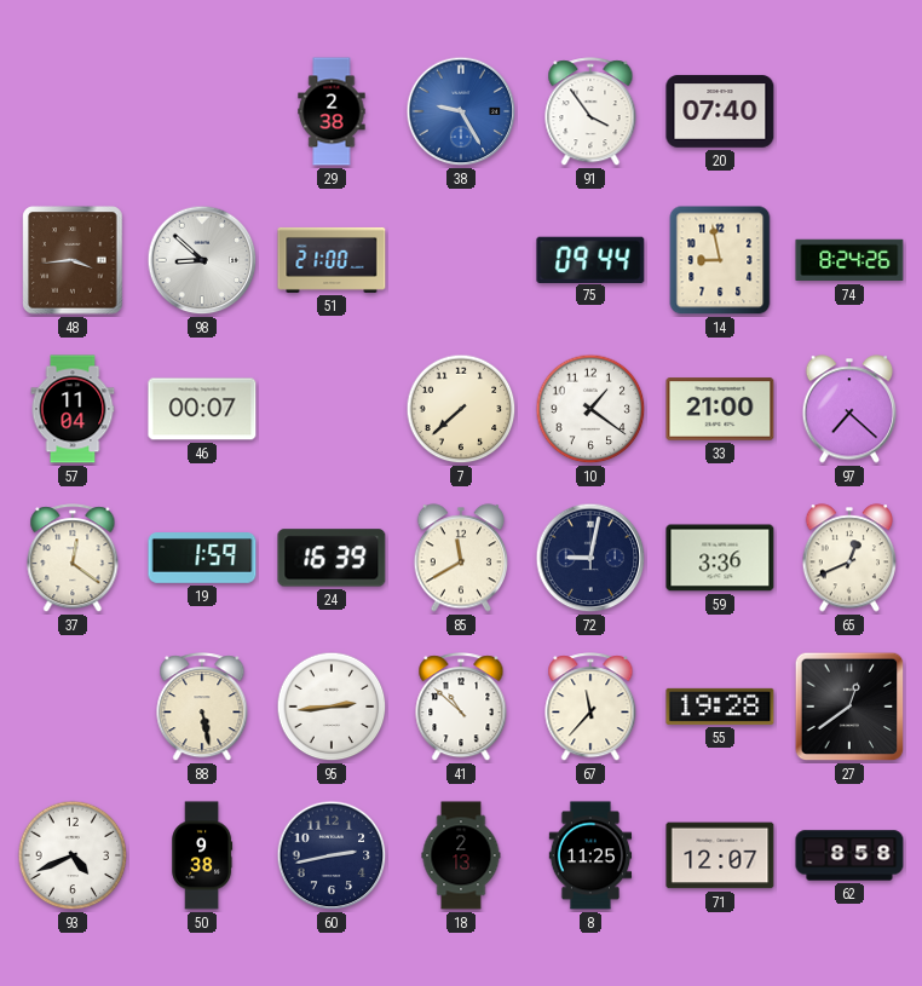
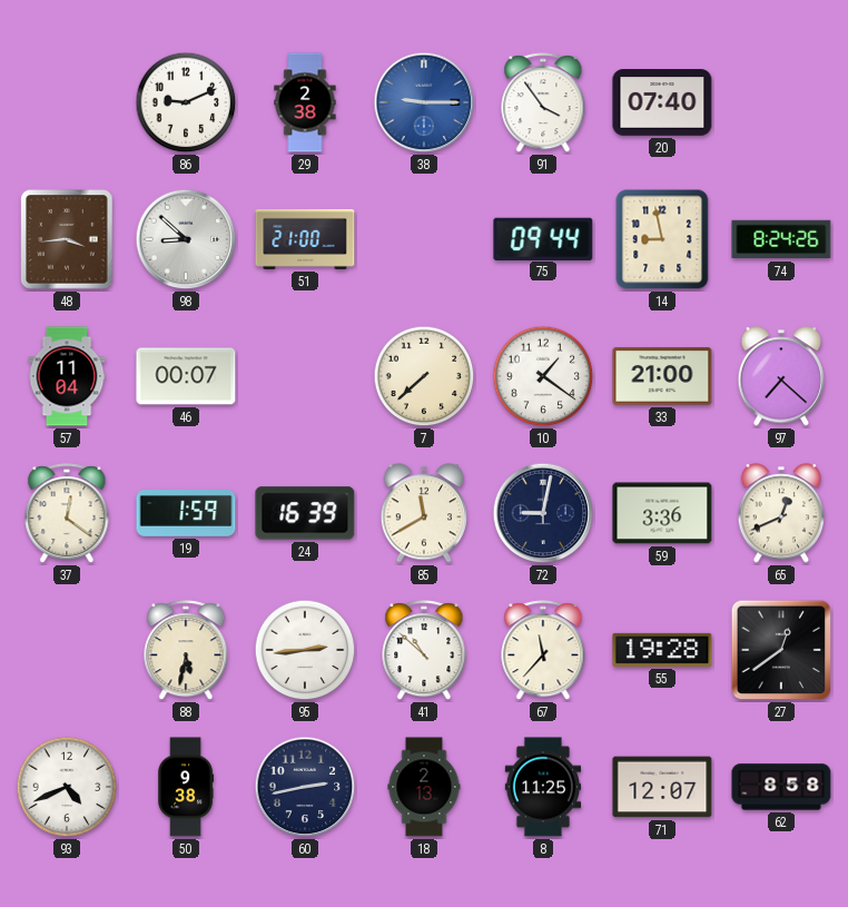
86: none -> 9:11 (186, 102)
38: 9:25 -> 9:15 (424, 102)
88: 5:28 -> 5:32 (186, 651)
